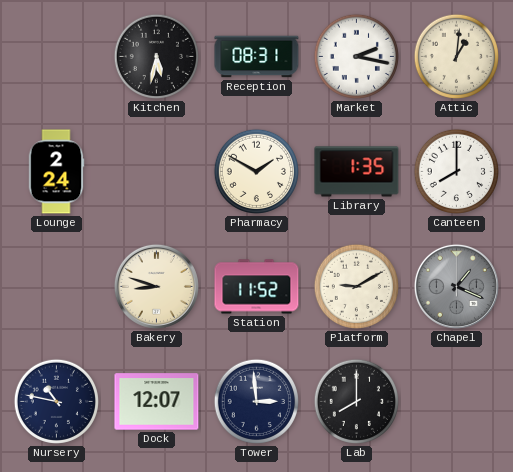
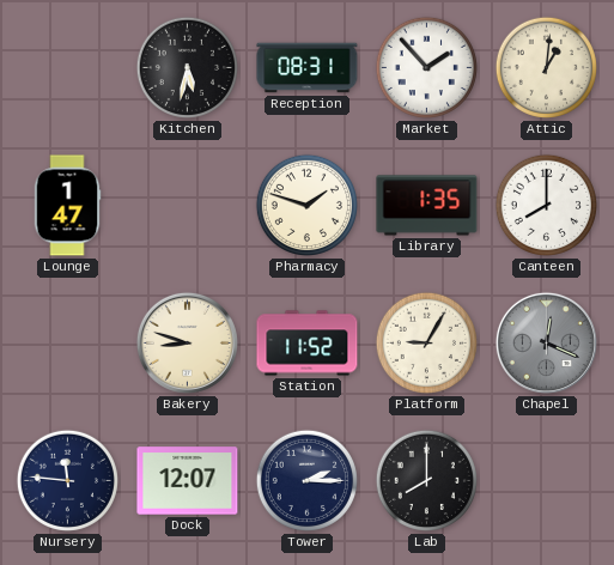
Market: 2:17 -> 1:53 (426, 67)
Lounge: 2:24 -> 1:47 (67, 206)
Pharmacy: 1:50 -> 1:48 (306, 205)
Platform: 9:10 -> 9:05 (426, 342)
Chapel: 1:19 -> 12:19 (546, 342)
Nursery: 10:47 -> 11:46 (67, 480)
Tower: 2:59 -> 2:15 (306, 480)
